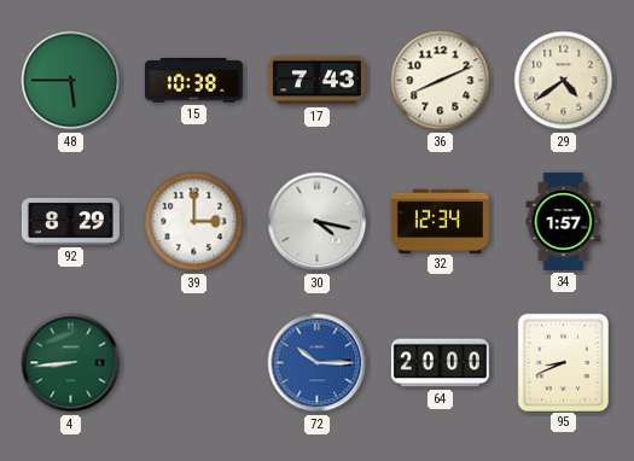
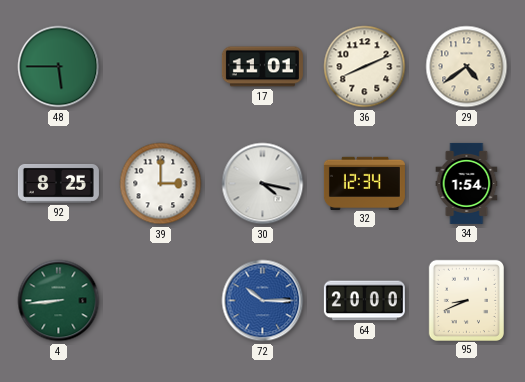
15: 10:38 -> none (193, 81)
17: 7:43 -> 11:01 (262, 67)
92: 8:29 -> 8:25 (58, 183)
34: 1:57 -> 1:54 (467, 183)
